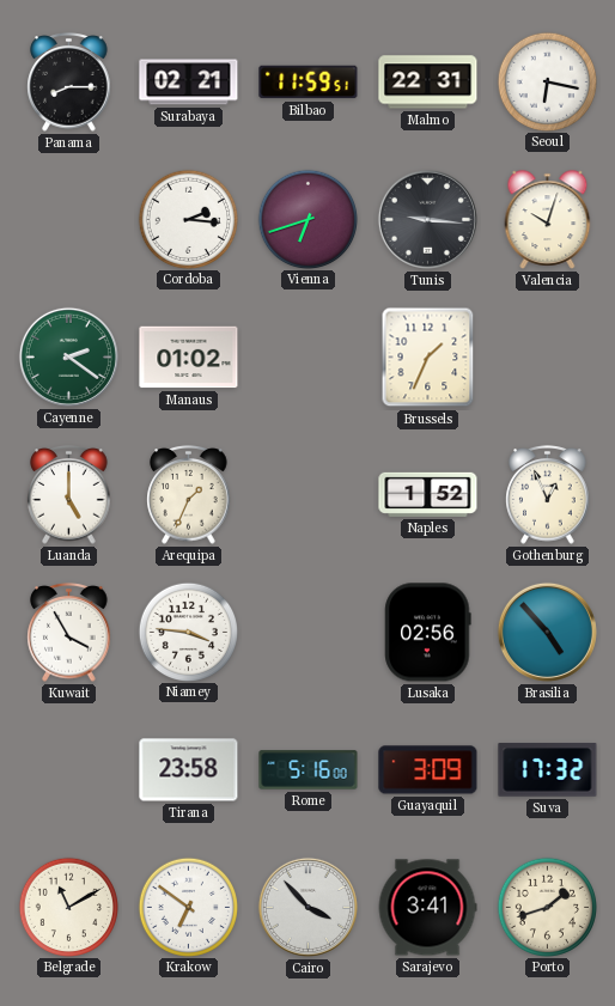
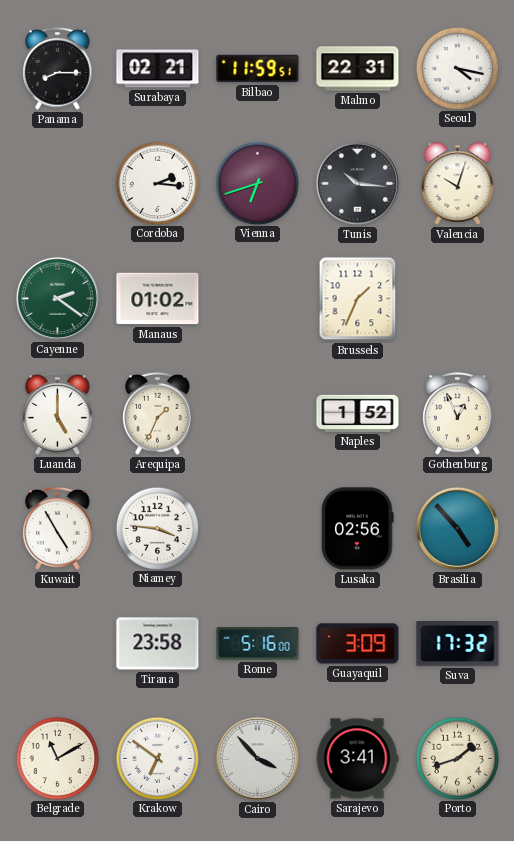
Seoul: 6:17 -> 4:17 (458, 68)
Tunis: 9:16 -> 10:16 (357, 183)
Kuwait: 3:55 -> 4:55 (58, 529)
